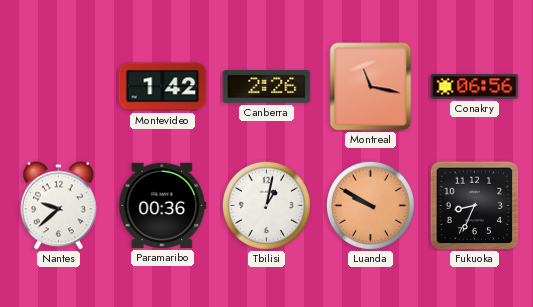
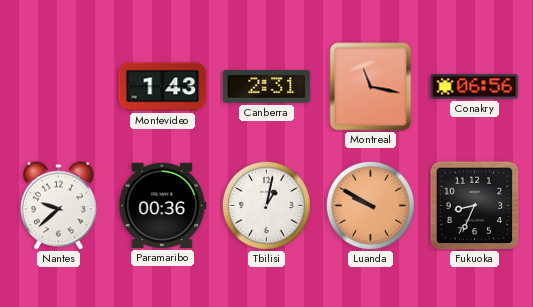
Montevideo: 1:42 -> 1:43 (163, 87)
Canberra: 2:26 -> 2:31 (267, 86)
